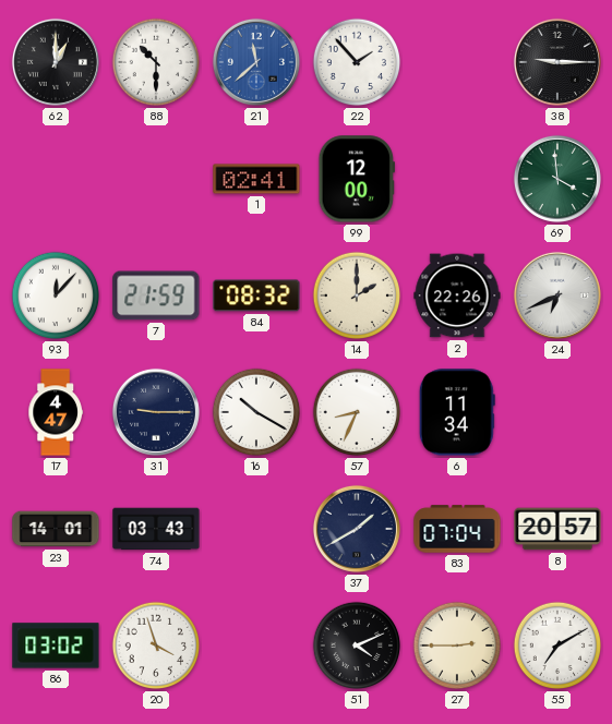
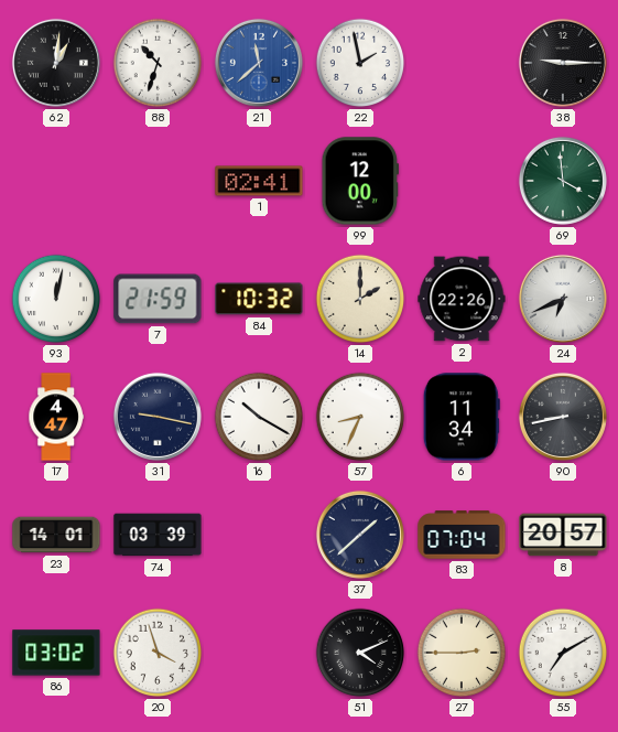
62: 1:00 -> 1:01 (56, 63)
88: 10:30 -> 10:33 (158, 63)
22: 1:53 -> 1:58 (360, 63)
93: 12:07 -> 12:02 (56, 299)
84: 08:32 -> 10:32 (259, 299)
31: 9:15 -> 9:17 (158, 417)
90: none -> 8:43 (563, 417)
74: 03:43 -> 03:39 (158, 535)
37: 1:40 -> 1:38 (360, 535)
